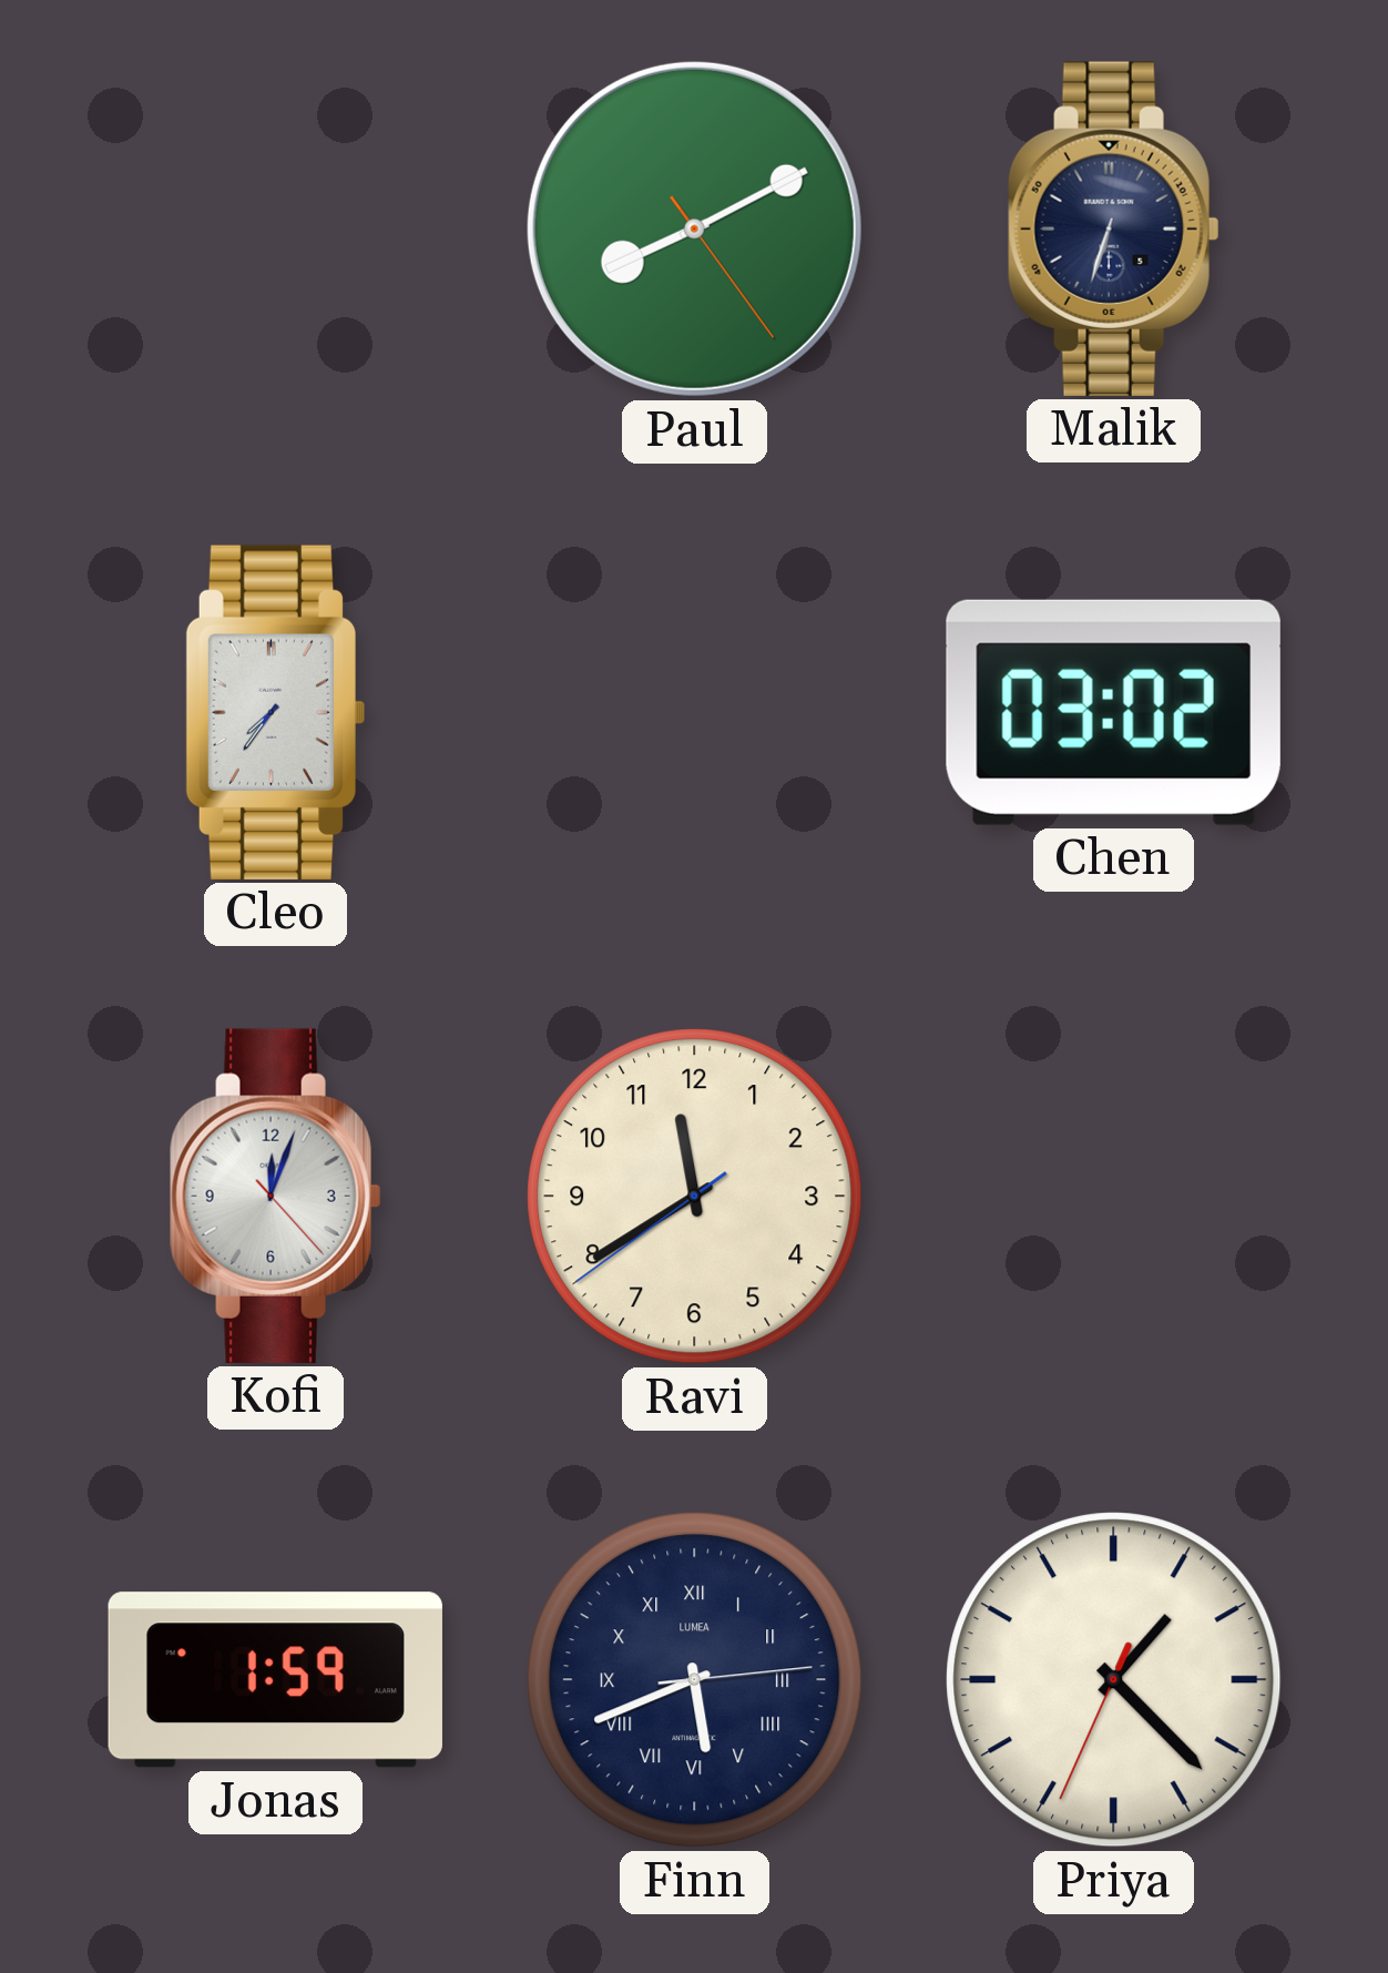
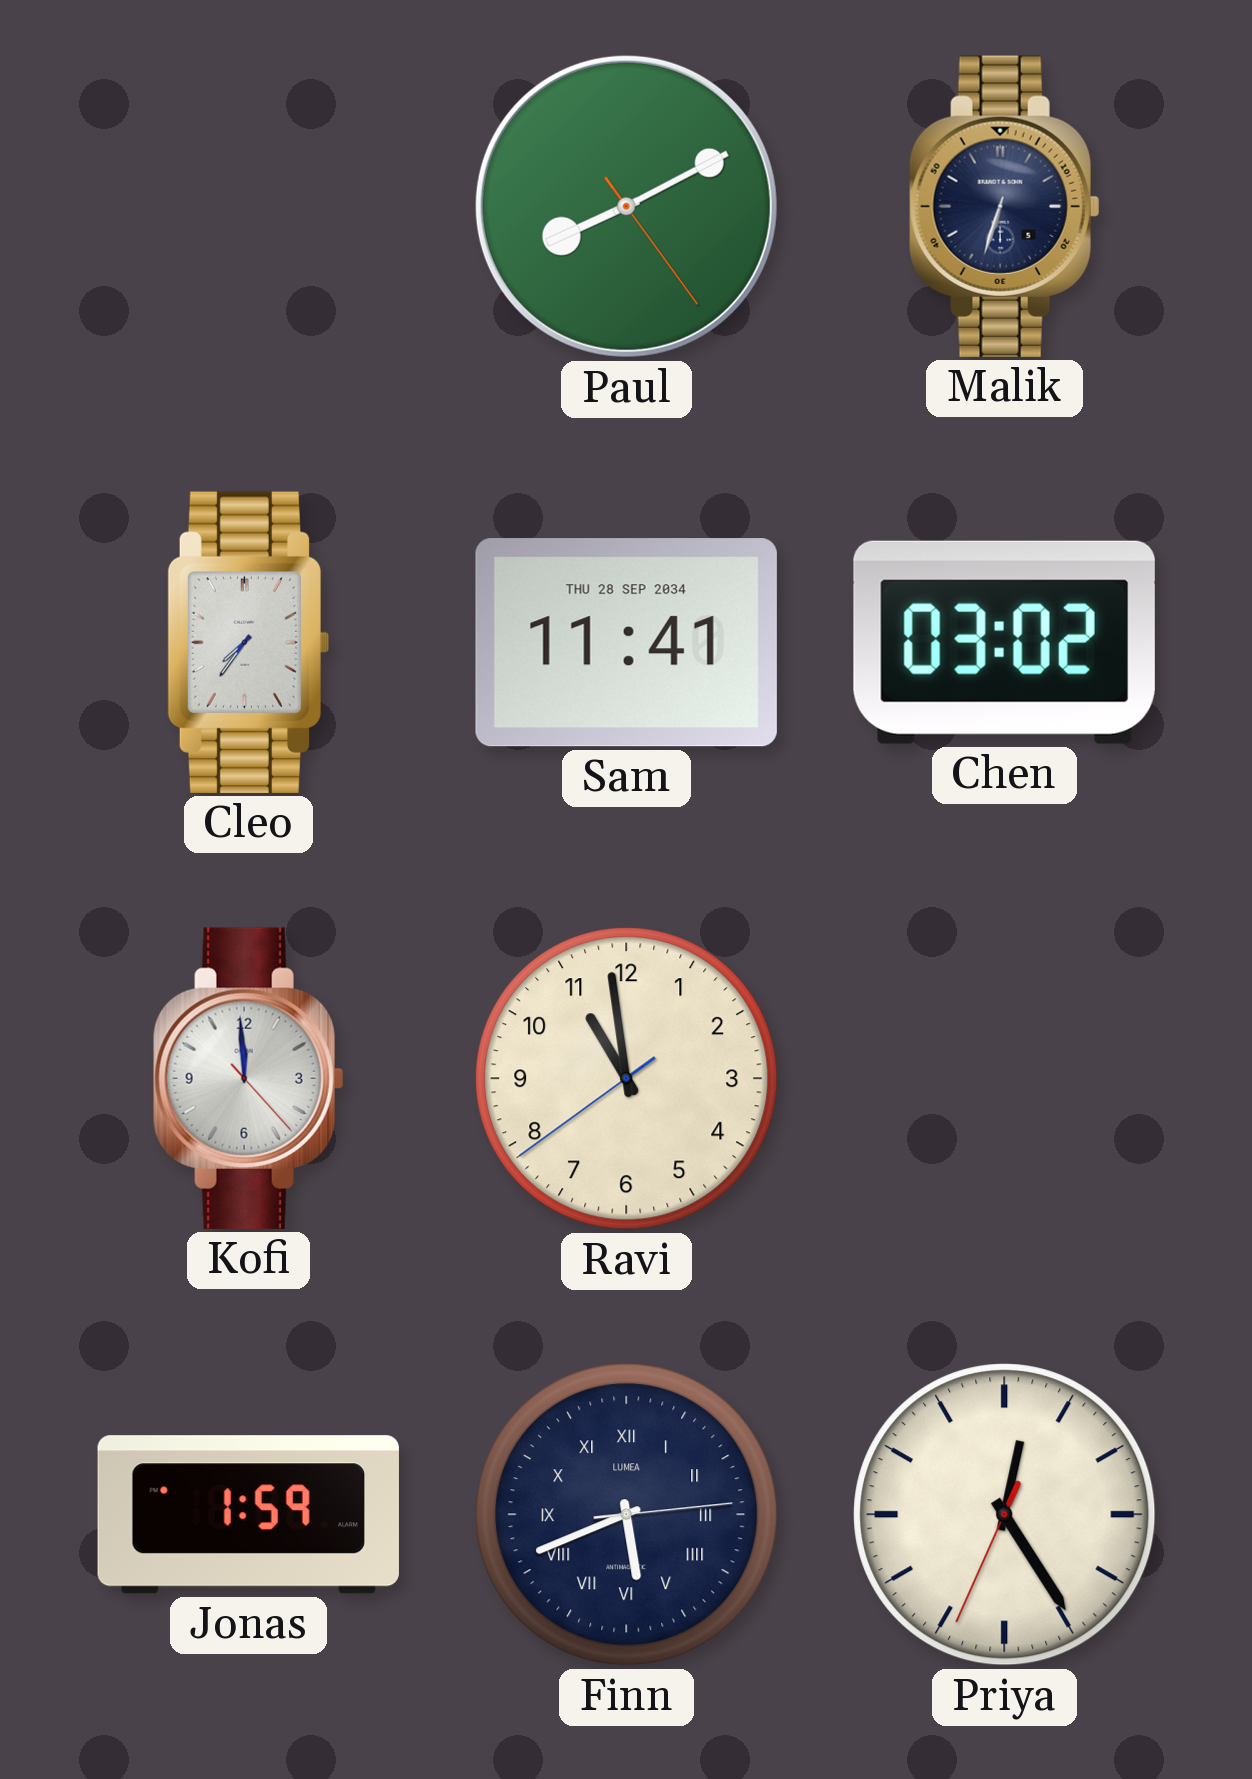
Sam: none -> 11:41 (626, 643)
Kofi: 12:03 -> 11:59 (248, 1078)
Ravi: 11:39 -> 10:58 (627, 1079)
Priya: 1:22 -> 12:24 (1005, 1515)
